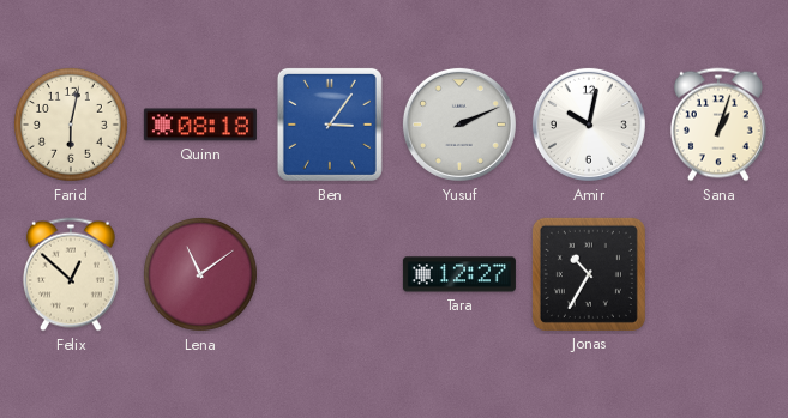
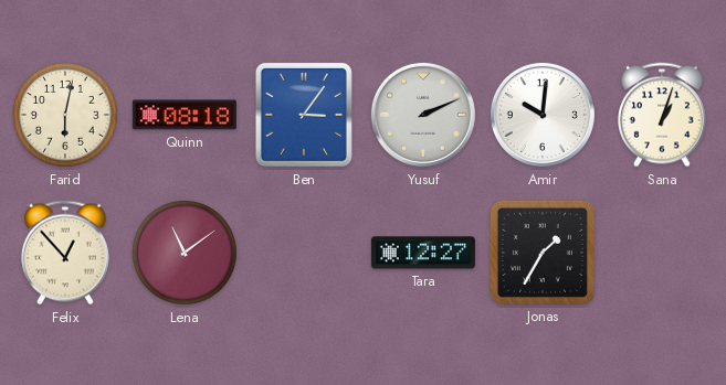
Amir: 10:02 -> 10:01 (543, 115)
Felix: 12:52 -> 12:53 (65, 253)
Jonas: 10:35 -> 1:35 (543, 253)
